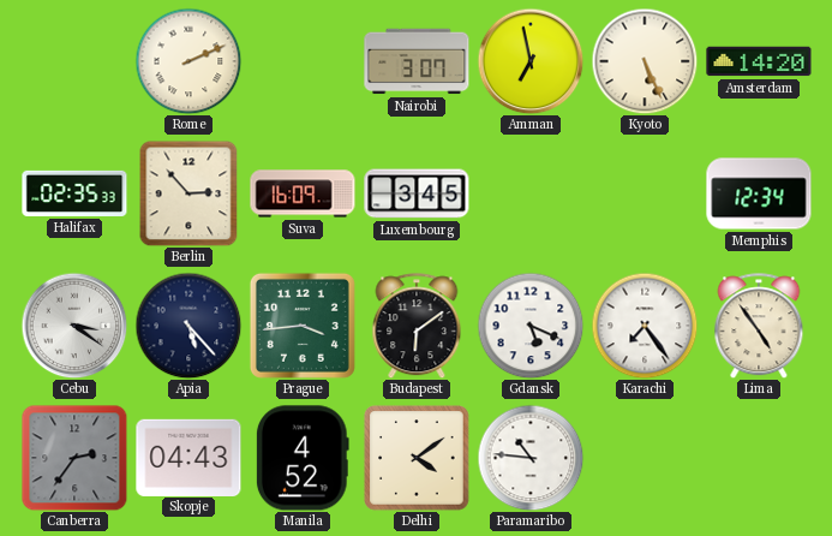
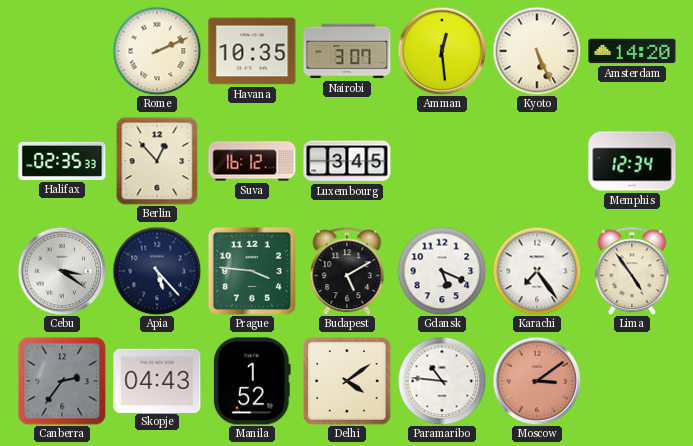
Havana: none -> 10:35 (252, 51)
Amman: 6:58 -> 12:29 (442, 51)
Berlin: 2:53 -> 12:53 (157, 161)
Suva: 16:09 -> 16:12 (252, 161)
Prague: 3:44 -> 3:46 (252, 271)
Budapest: 6:09 -> 5:10 (347, 271)
Manila: 4:52 -> 1:52 (252, 381)
Moscow: none -> 3:09 (537, 381)
